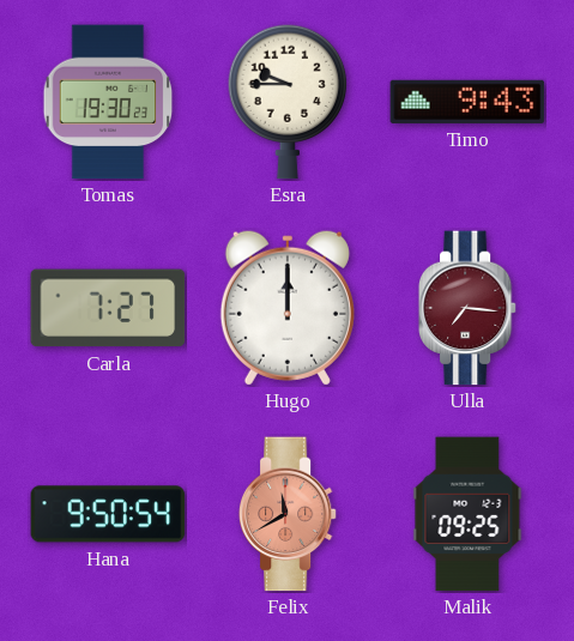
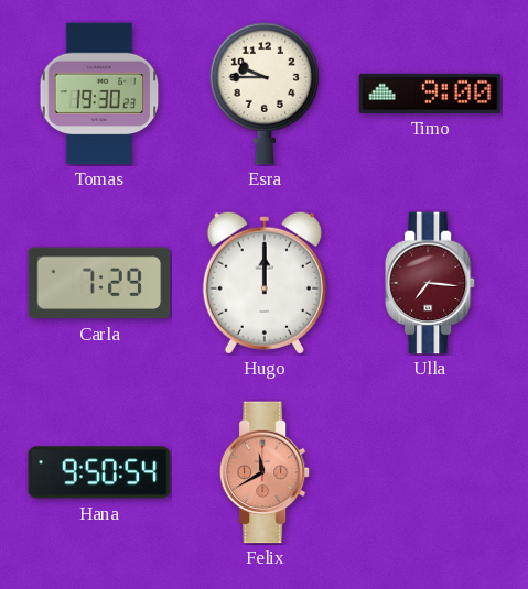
Timo: 9:43 -> 9:00 (430, 94)
Carla: 7:27 -> 7:29 (99, 283)
Malik: 09:25 -> none (467, 514)
